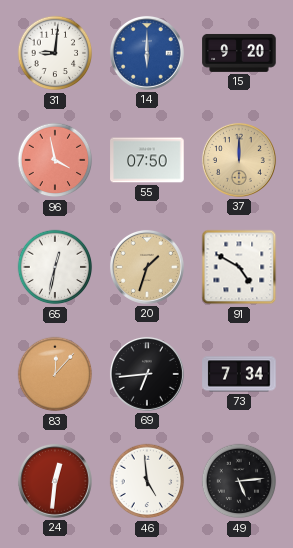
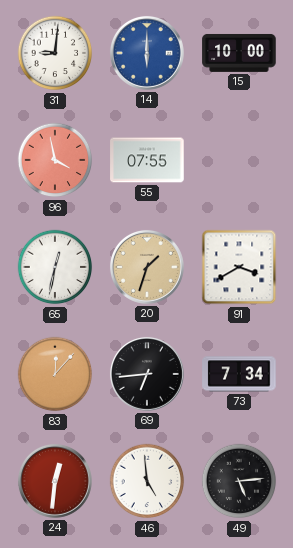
15: 9:20 -> 10:00 (239, 53)
55: 07:50 -> 07:55 (147, 160)
37: 12:00 -> none (239, 160)
91: 4:50 -> 3:40 (239, 267)
